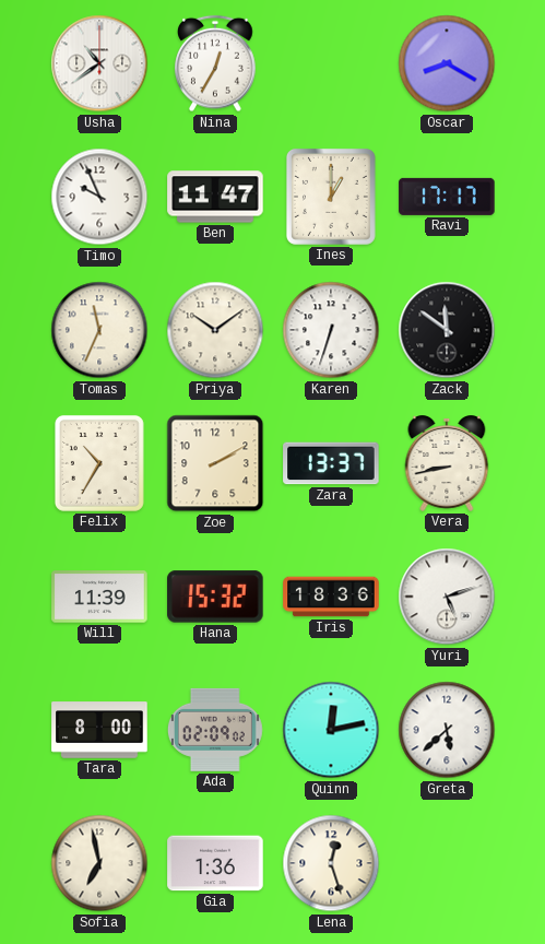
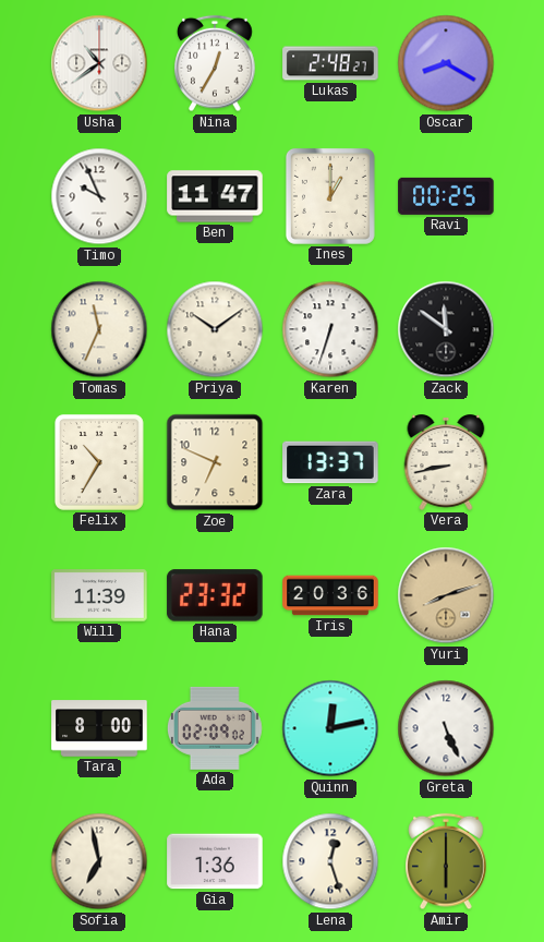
Lukas: none -> 2:48 (330, 63)
Ravi: 17:17 -> 00:25 (446, 196)
Zoe: 2:10 -> 6:49 (215, 462)
Hana: 15:32 -> 23:32 (215, 595)
Iris: 18:36 -> 20:36 (330, 595)
Yuri: 5:12 -> 8:12 (446, 595)
Yuri dial: white -> champagne (446, 595)
Greta: 5:38 -> 5:26 (446, 728)
Amir: none -> 6:00 (446, 861)
